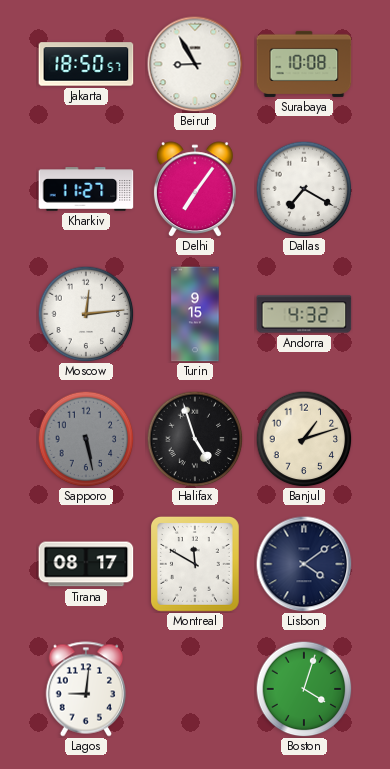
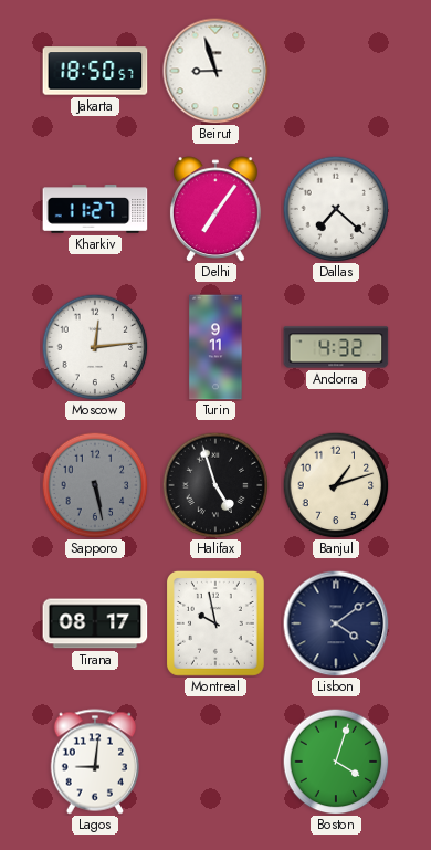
Beirut: 8:55 -> 8:57 (215, 71)
Surabaya: 10:08 -> none (304, 64)
Dallas: 7:20 -> 7:22 (336, 209)
Turin: 9:15 -> 9:11 (215, 347)
Montreal: 11:50 -> 9:58 (215, 623)
